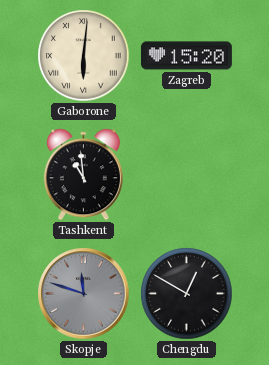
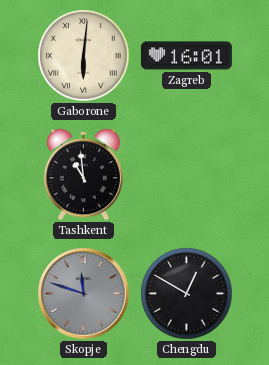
Zagreb: 15:20 -> 16:01 (186, 56)
